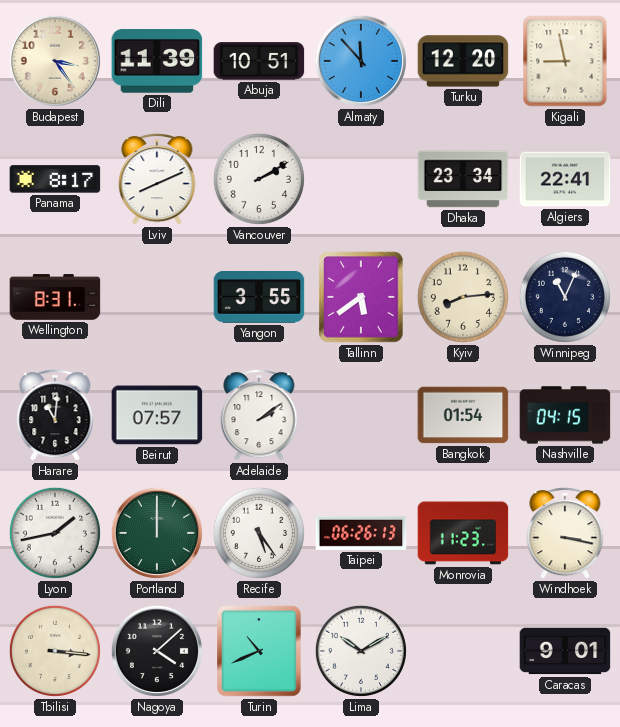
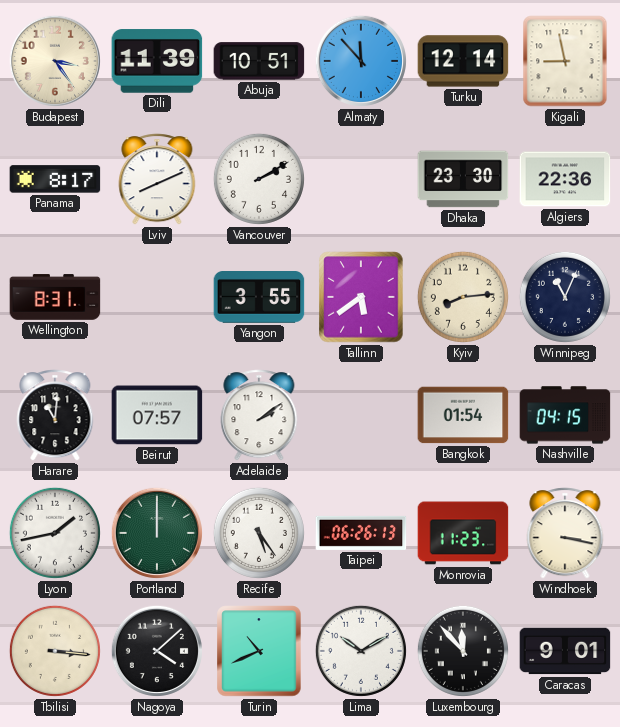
Turku: 12:20 -> 12:14 (463, 61)
Dhaka: 23:34 -> 23:30 (463, 179)
Algiers: 22:41 -> 22:36 (565, 179)
Luxembourg: none -> 11:53 (463, 651)
